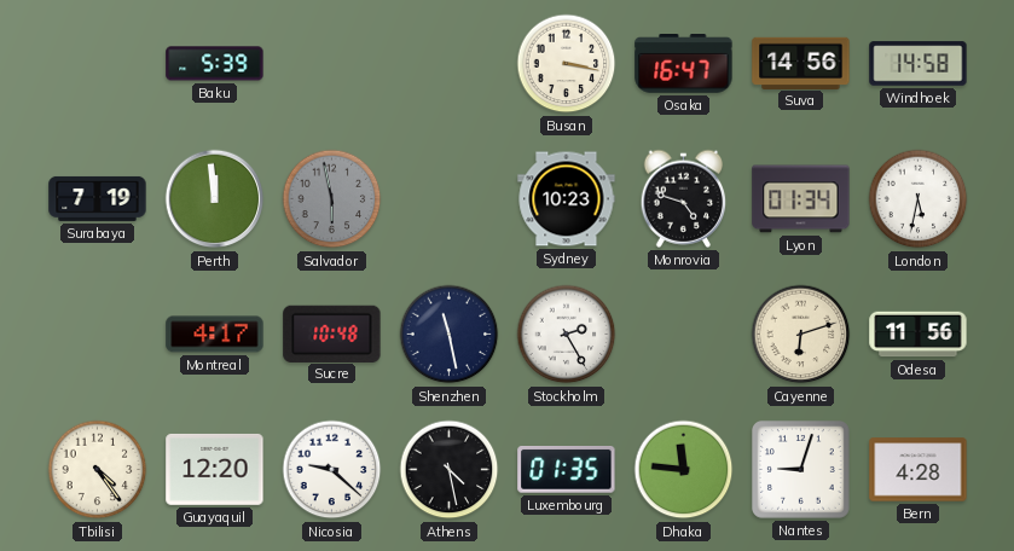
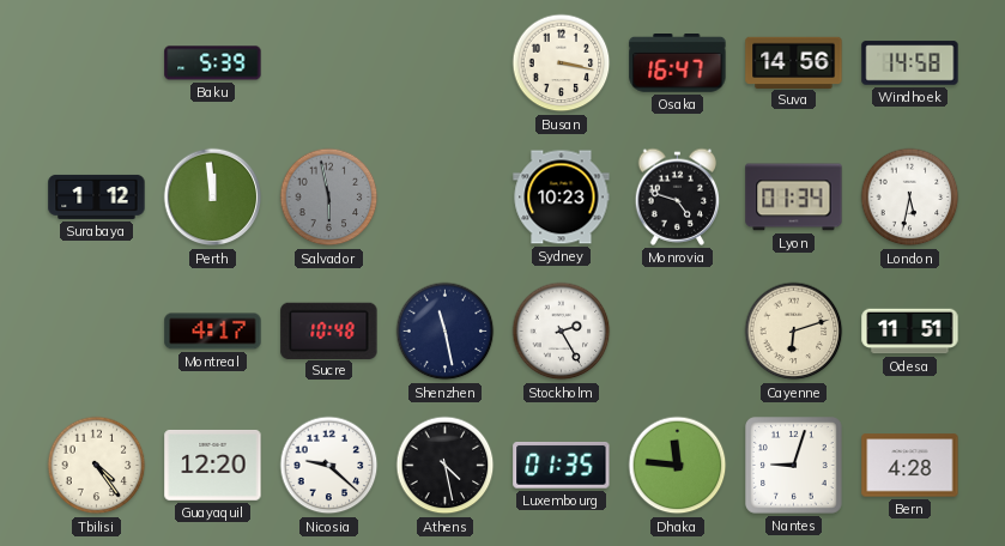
Surabaya: 7:19 -> 1:12 (97, 196)
Odesa: 11:56 -> 11:51 (910, 332)
